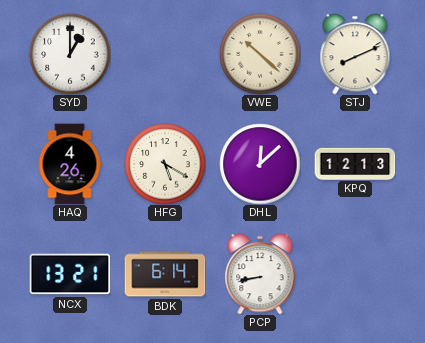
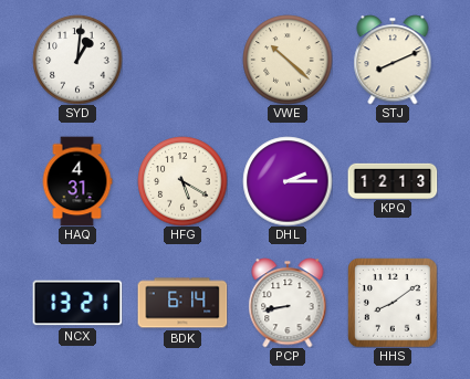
SYD: 1:00 -> 1:01 (77, 60)
HAQ: 4:26 -> 4:31 (77, 181)
DHL: 12:08 -> 2:15 (288, 181)
HHS: none -> 8:09 (393, 303)
